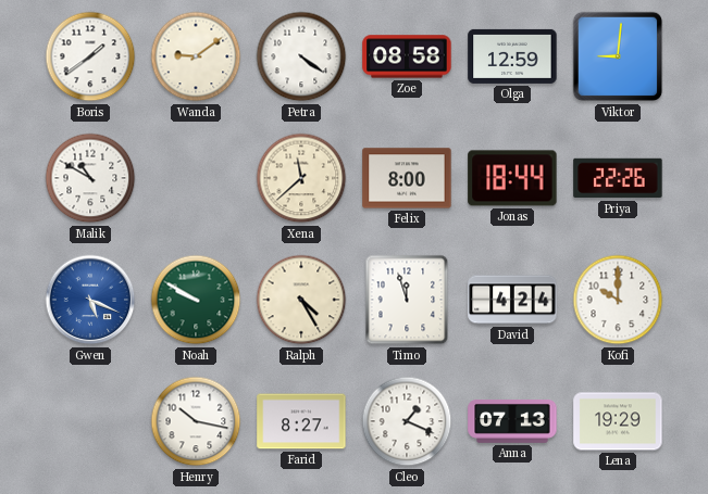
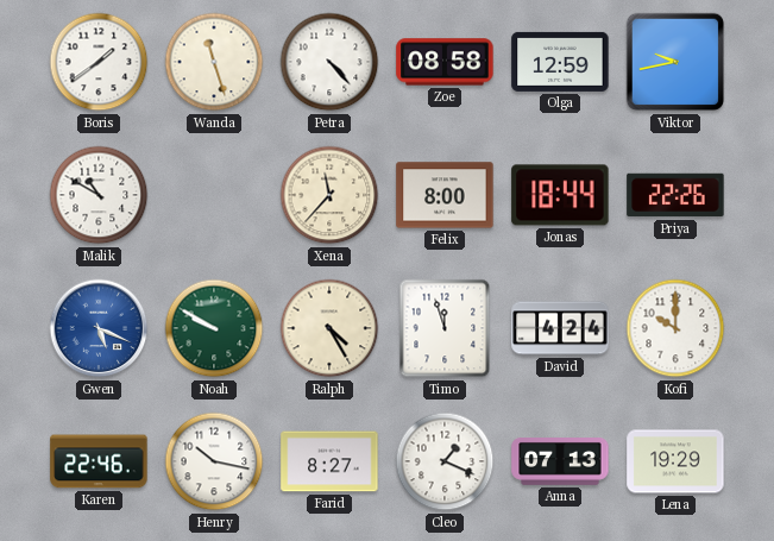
Wanda: 9:09 -> 11:27 (214, 62)
Petra: 4:21 -> 4:23 (329, 62)
Viktor: 9:01 -> 9:43 (675, 62)
Xena: 11:38 -> 11:37 (329, 195)
Karen: none -> 22:46 (99, 461)
